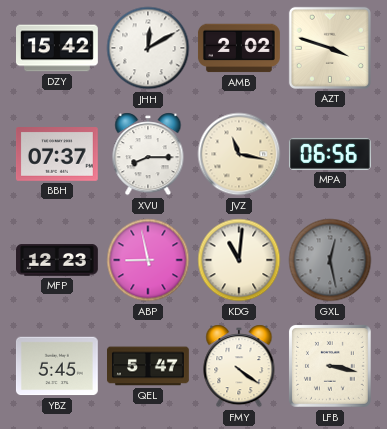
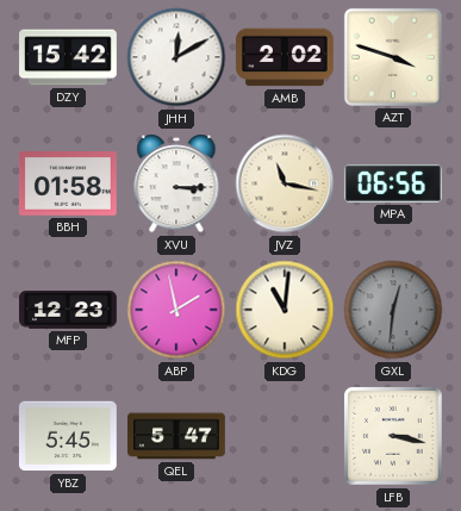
BBH: 07:37 -> 01:58 (68, 185)
XVU: 8:15 -> 3:15 (176, 183)
ABP: 8:58 -> 1:58 (176, 310)
GXL: 12:28 -> 12:31 (393, 310)
FMY: 4:21 -> none (239, 366)
